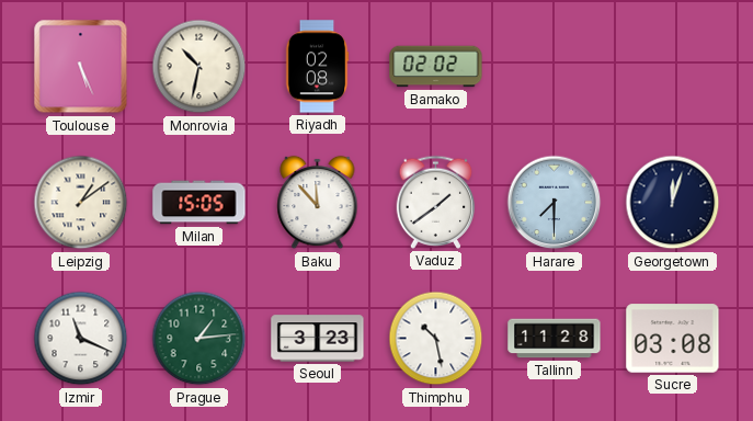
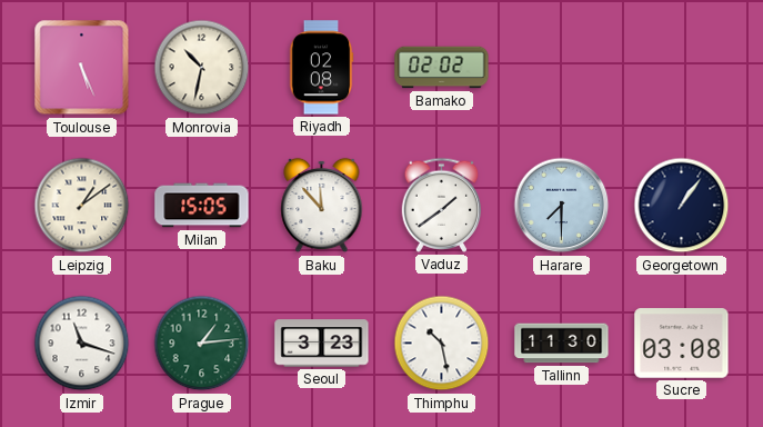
Georgetown: 12:03 -> 1:06 (682, 206)
Izmir: 11:19 -> 11:18 (82, 344)
Tallinn: 11:28 -> 11:30 (562, 344)
